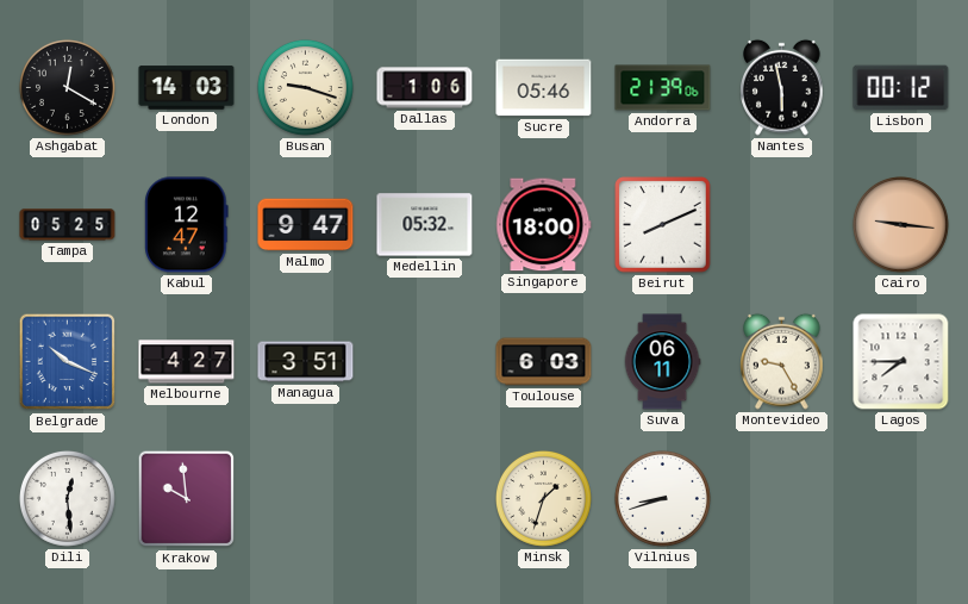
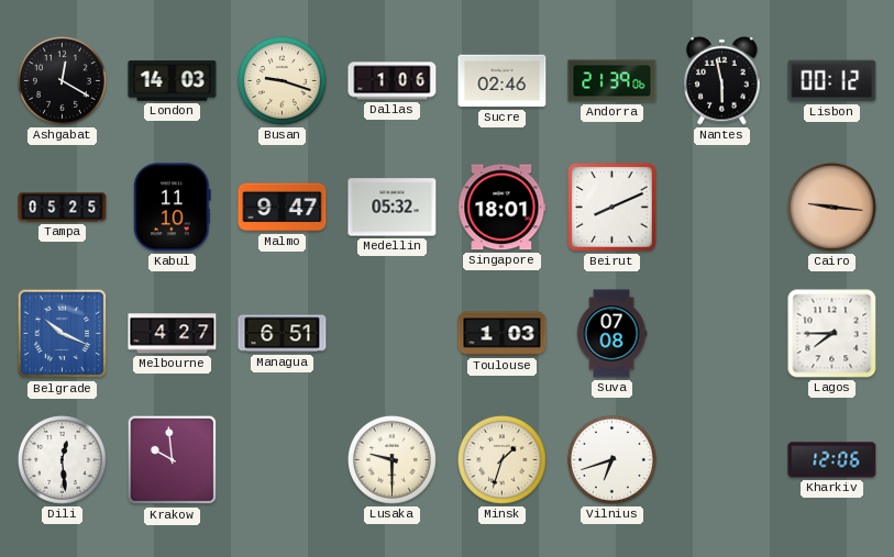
Sucre: 05:46 -> 02:46 (503, 81)
Kabul: 12:47 -> 11:10 (173, 208)
Singapore: 18:00 -> 18:01 (503, 208)
Managua: 3:51 -> 6:51 (283, 334)
Toulouse: 6:03 -> 1:03 (503, 334)
Suva: 06:11 -> 07:08 (611, 334)
Montevideo: 9:25 -> none (782, 361)
Lusaka: none -> 9:30 (391, 459)
Vilnius: 8:42 -> 6:42 (611, 459)
Kharkiv: none -> 12:06 (832, 460)
